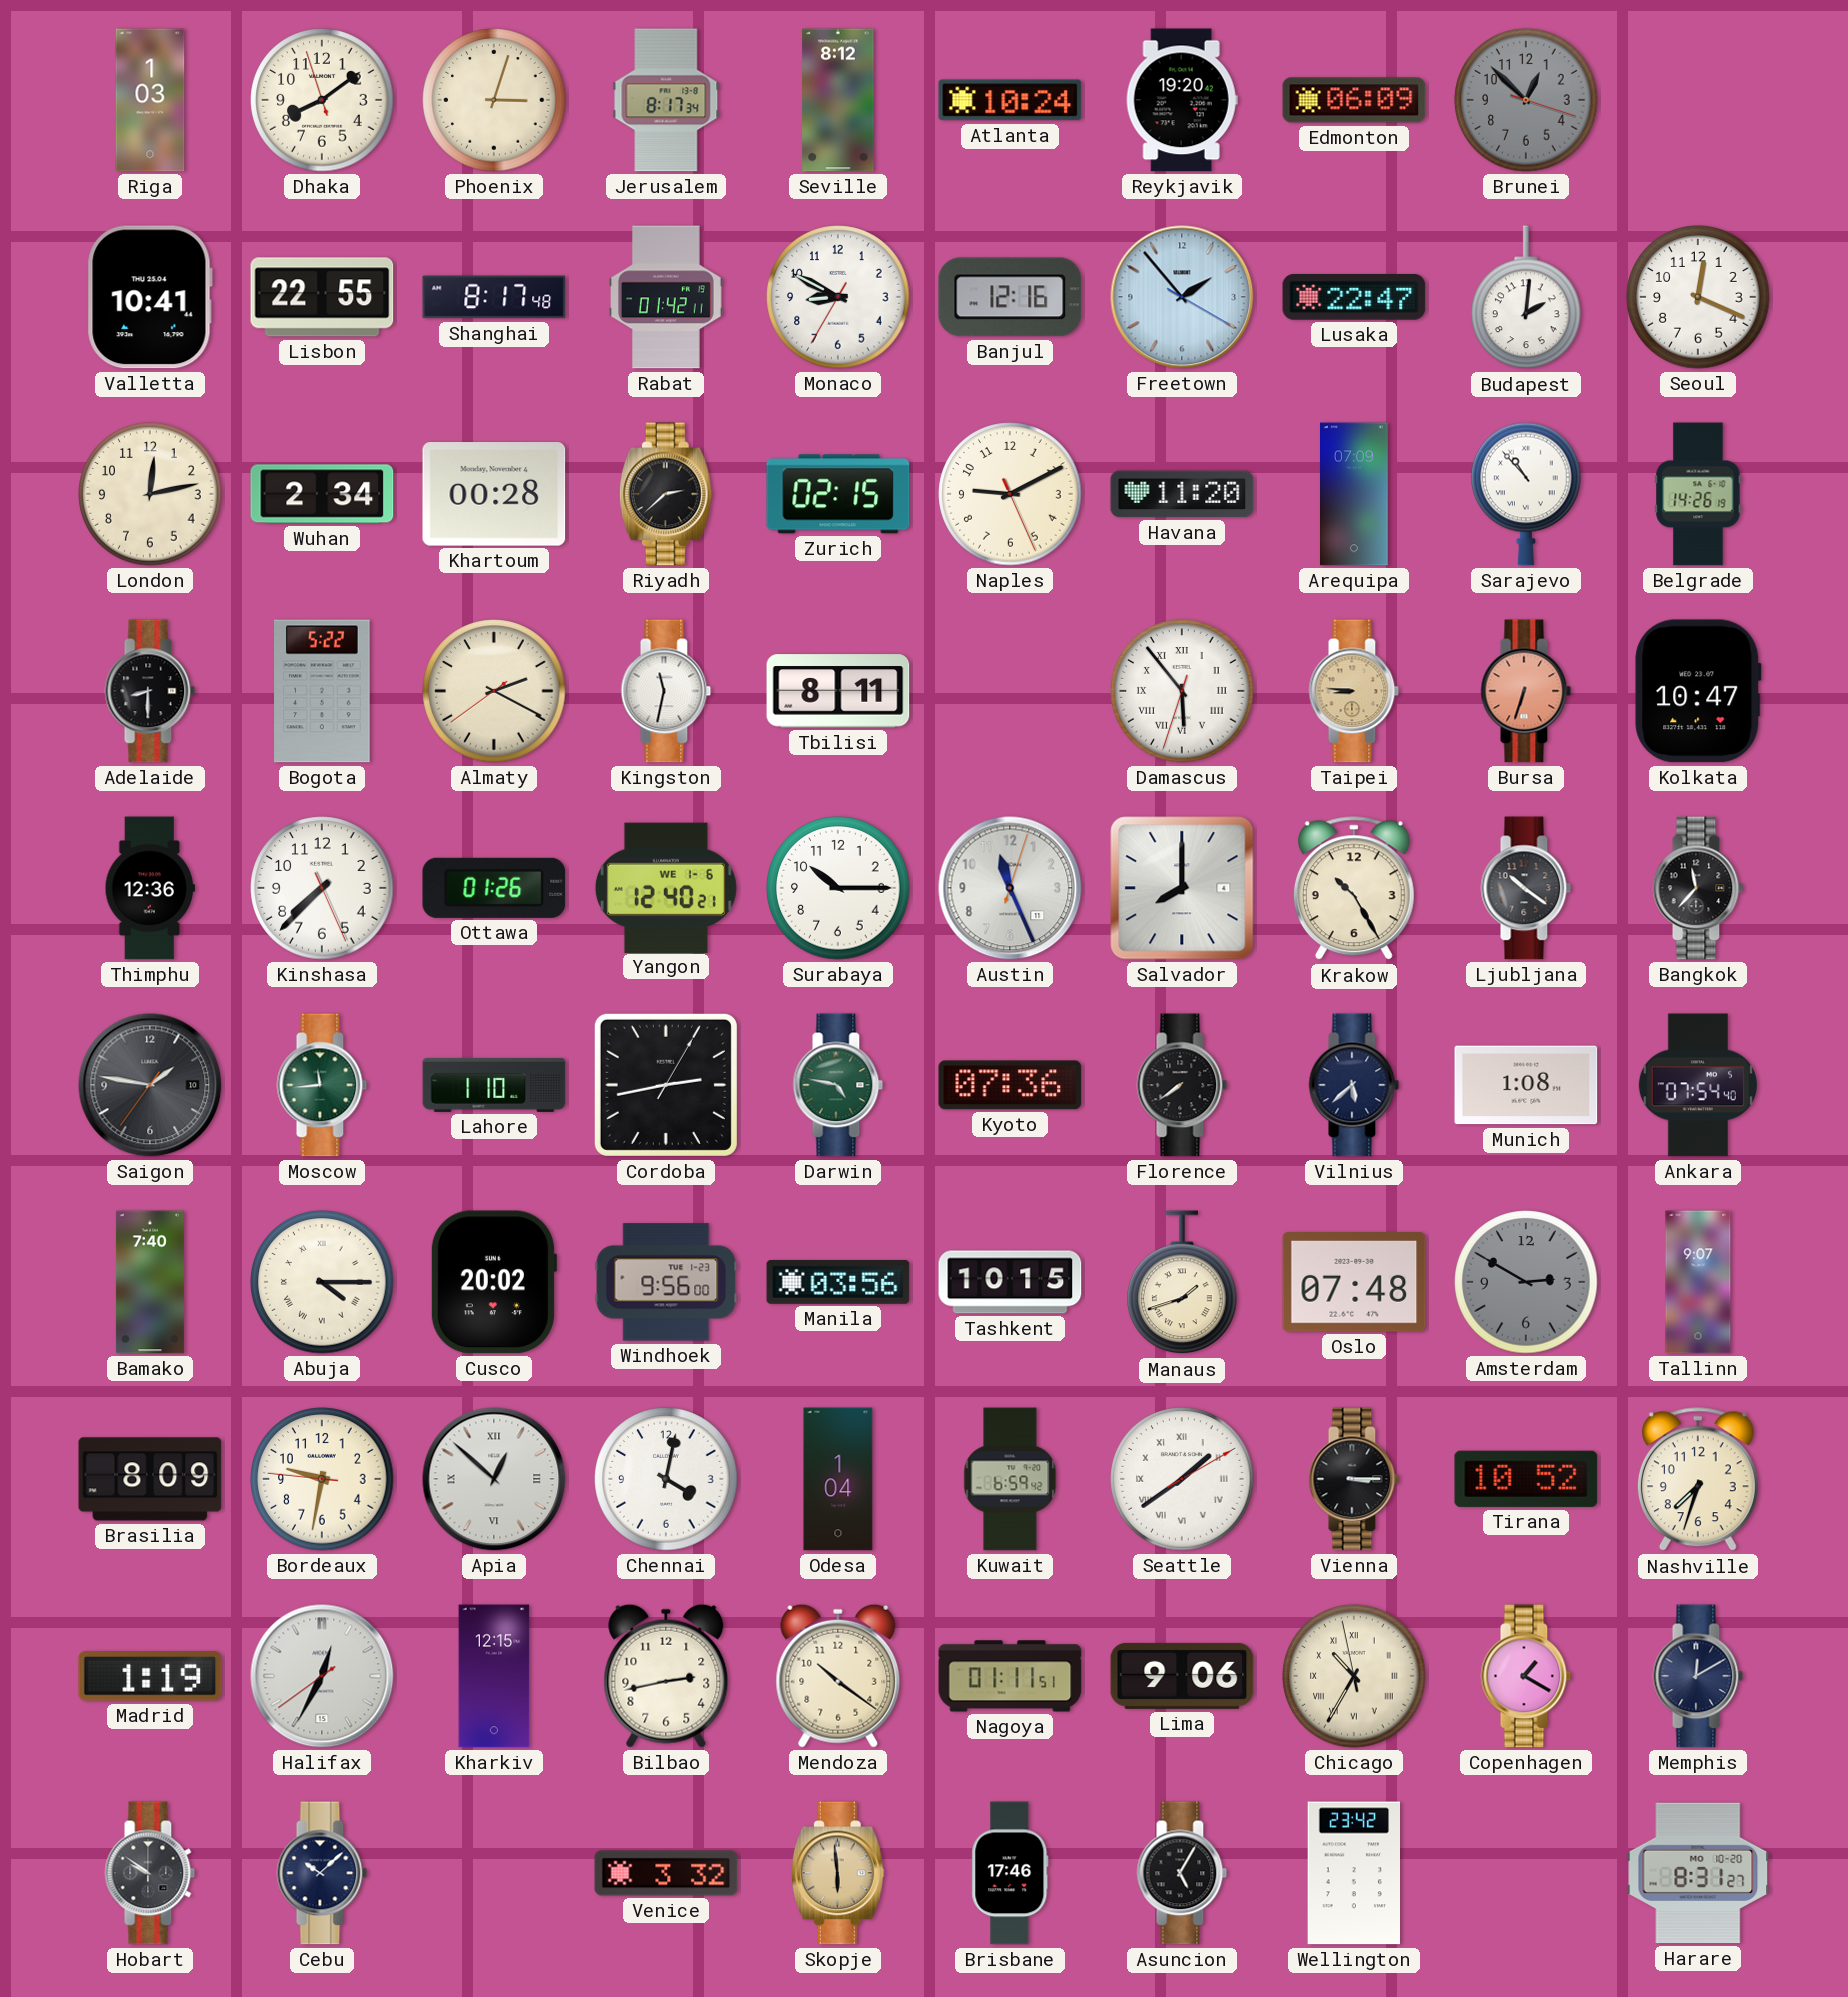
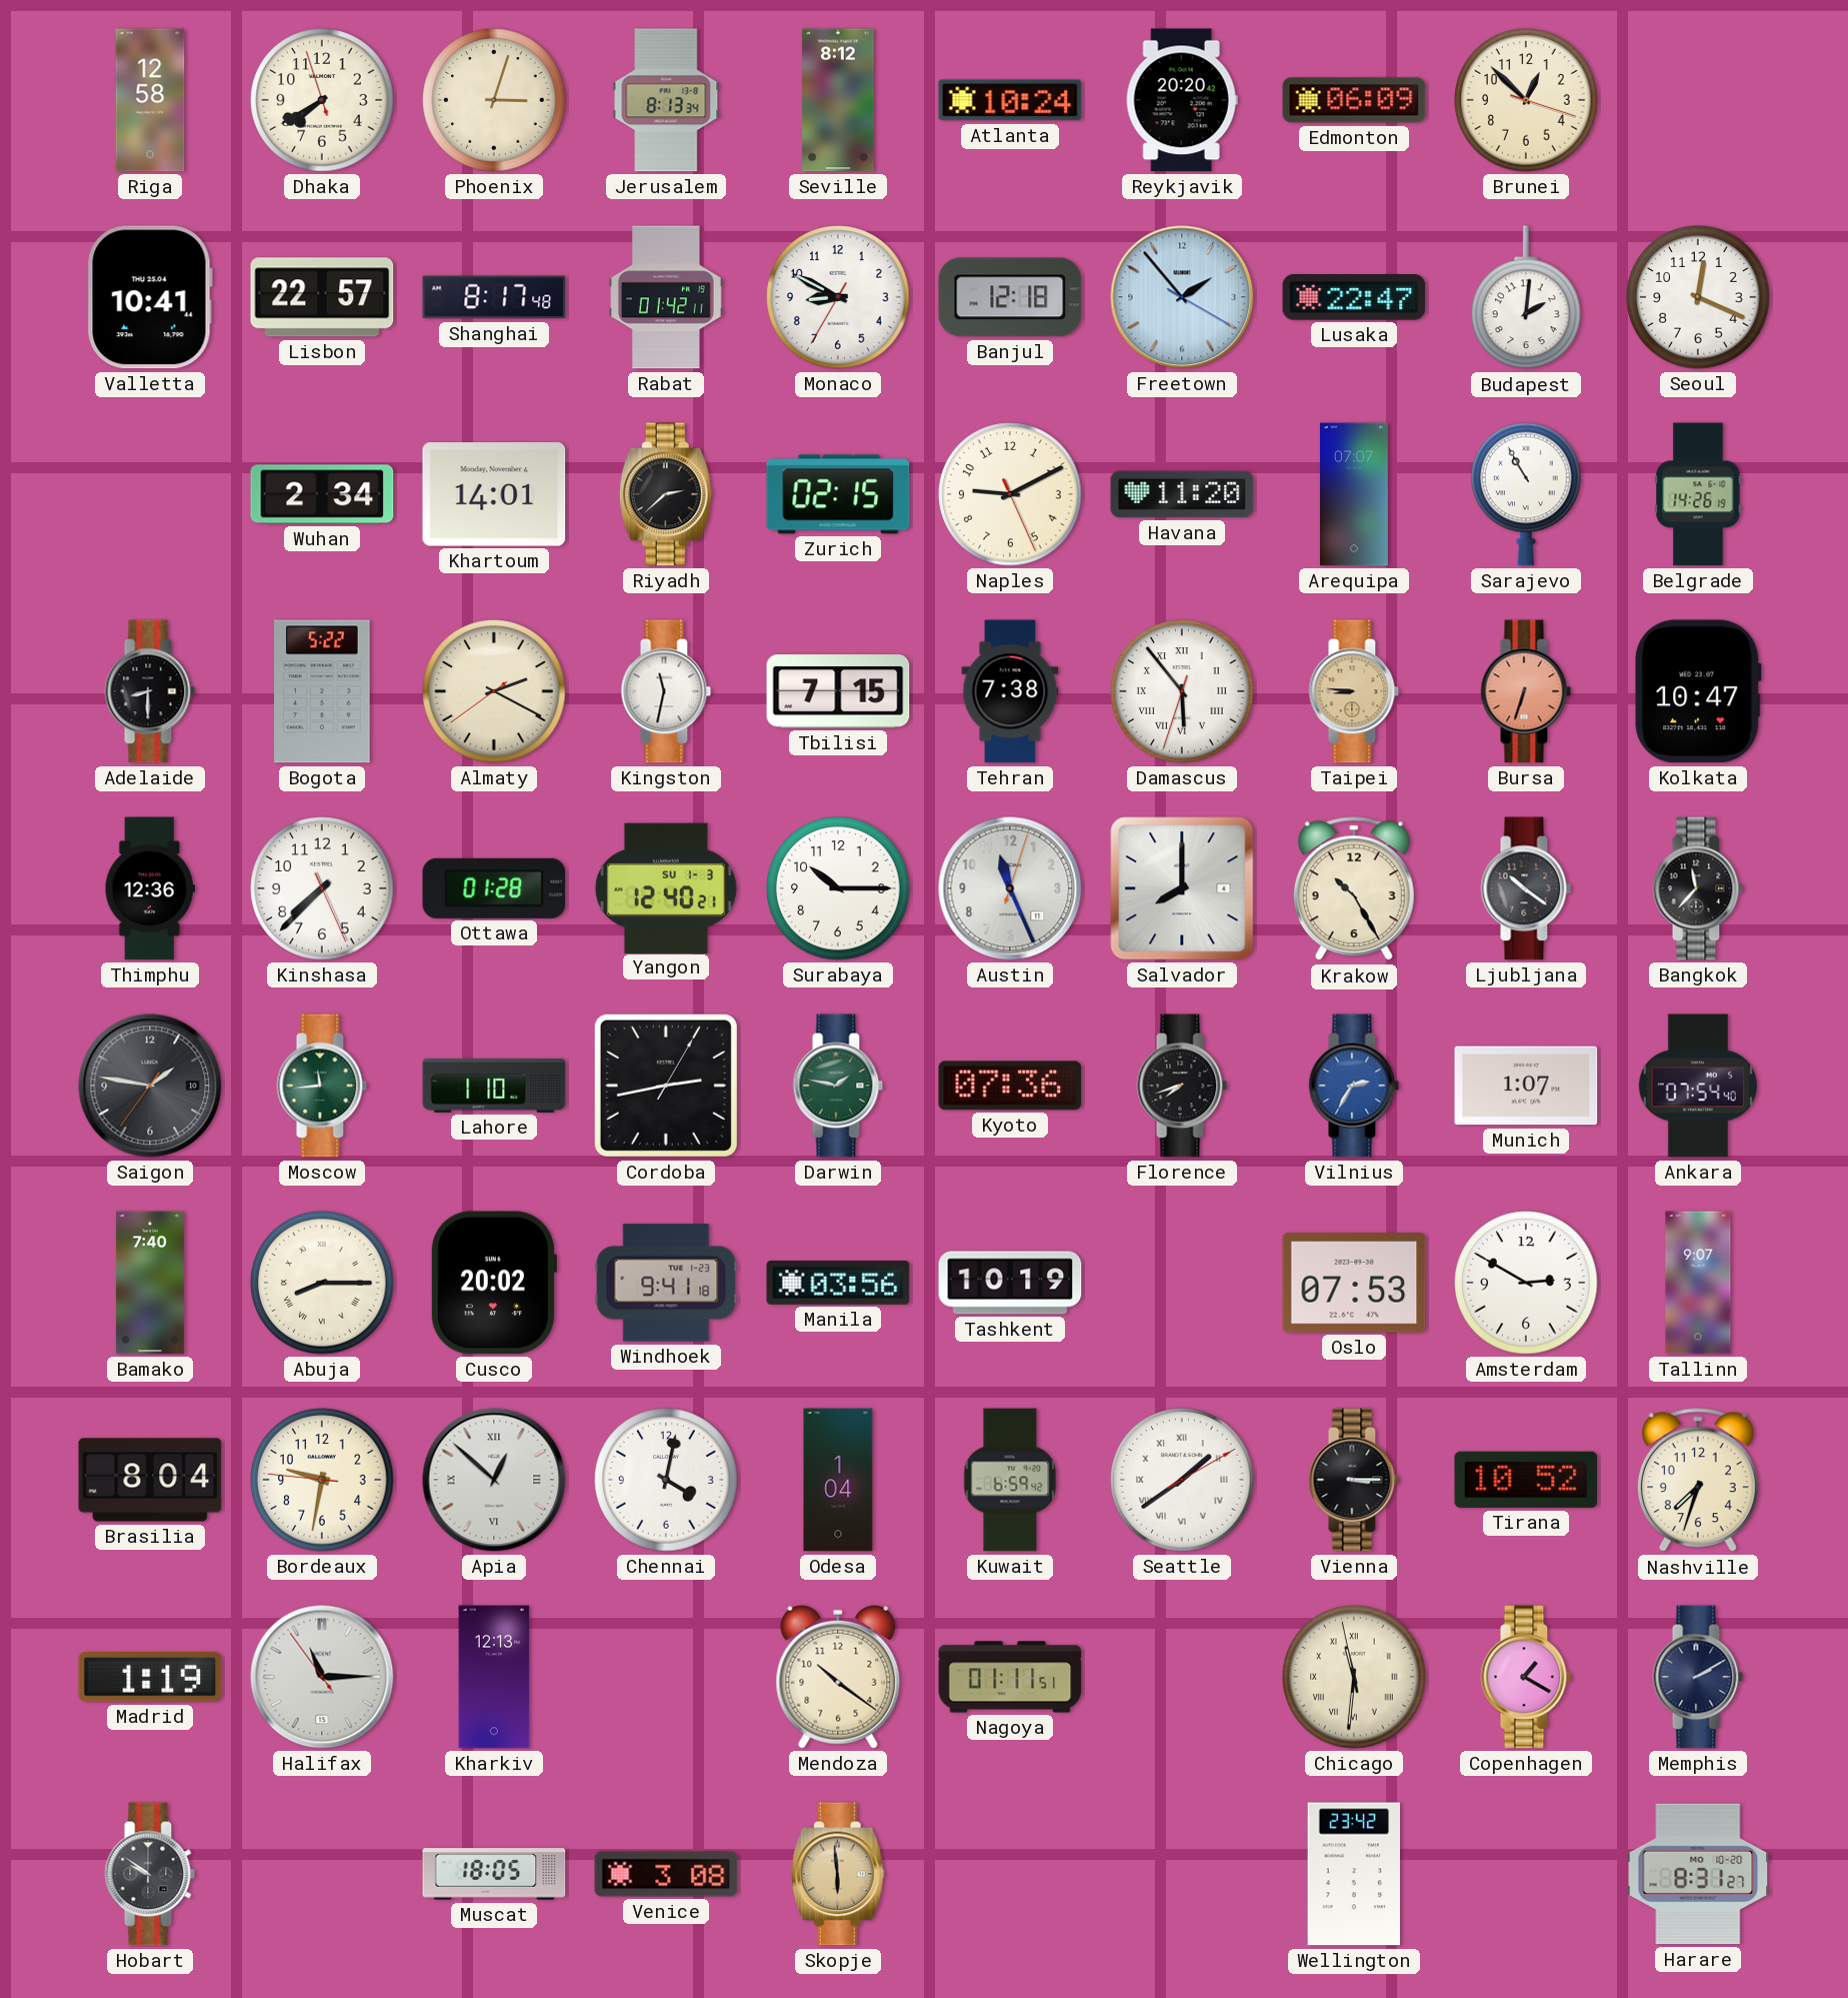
Riga: 1:03 -> 12:58 (150, 100)
Dhaka: 8:08 -> 7:39 (322, 100)
Jerusalem: 8:17 -> 8:13 (666, 100)
Reykjavik: 19:20 -> 20:20 (1182, 100)
Brunei dial: grey -> cream (1526, 100)
Lisbon: 22:55 -> 22:57 (322, 297)
Banjul: 12:16 -> 12:18 (1010, 297)
London: 12:13 -> none (150, 494)
Khartoum: 00:28 -> 14:01 (494, 494)
Arequipa: 07:09 -> 07:07 (1354, 494)
Sarajevo: 10:53 -> 10:55 (1526, 494)
Tbilisi: 8:11 -> 7:15 (838, 691)
Tehran: none -> 7:38 (1010, 691)
Ottawa: 01:26 -> 01:28 (494, 888)
Yangon date: WE 1-6 -> SU 1-3 (666, 887)
Darwin: 4:47 -> 1:47 (838, 1086)
Florence: 7:39 -> 7:42 (1182, 1086)
Vilnius: 5:38 -> 2:35 (1354, 1086)
Vilnius dial: navy -> blue (1354, 1086)
Munich: 1:08 -> 1:07 (1526, 1086)
Abuja: 4:15 -> 8:15 (322, 1283)
Windhoek: 9:56 -> 9:41 (666, 1283)
Tashkent: 10:15 -> 10:19 (1010, 1283)
Manaus: 1:42 -> none (1182, 1283)
Oslo: 07:48 -> 07:53 (1354, 1284)
Amsterdam dial: grey -> white (1526, 1283)
Brasilia: 8:09 -> 8:04 (150, 1480)
Halifax: 12:34 -> 11:14 (322, 1677)
Kharkiv: 12:15 -> 12:13 (494, 1677)
Bilbao: 2:43 -> none (666, 1676)
Lima: 9:06 -> none (1182, 1676)
Chicago: 10:34 -> 11:30 (1354, 1677)
Memphis: 12:10 -> 2:10 (1698, 1677)
Cebu: 10:08 -> none (322, 1873)
Muscat: none -> 18:05 (494, 1874)
Venice: 3:32 -> 3:08 (666, 1874)
Brisbane: 17:46 -> none (1010, 1873)
Asuncion: 5:05 -> none (1182, 1873)
